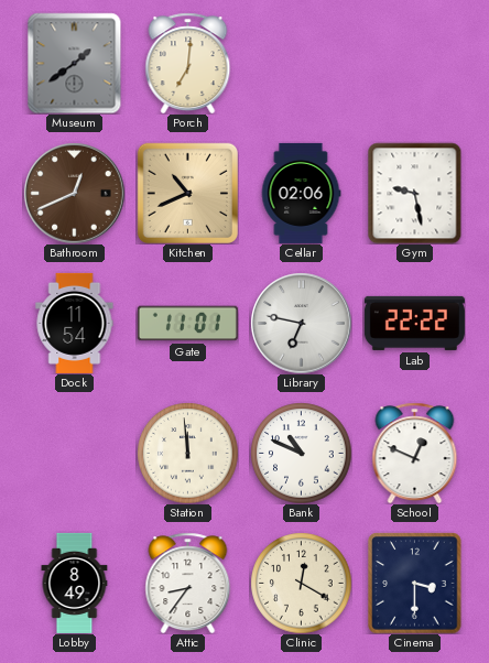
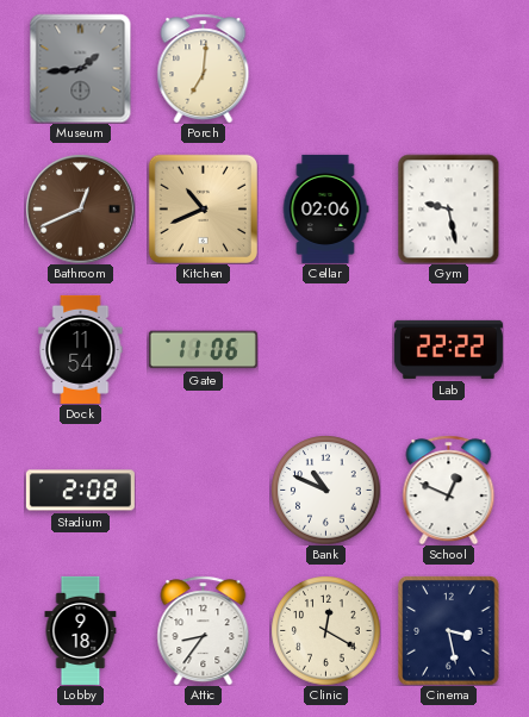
Museum: 1:39 -> 1:44 (81, 68)
Gate: 11:01 -> 11:06 (203, 350)
Library: 6:47 -> none (301, 323)
Stadium: none -> 2:08 (80, 491)
Station: 11:59 -> none (187, 453)
Lobby: 8:49 -> 9:18 (81, 630)
Cinema: 3:30 -> 3:28 (449, 630)
